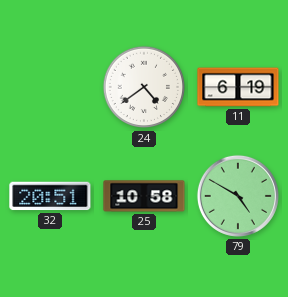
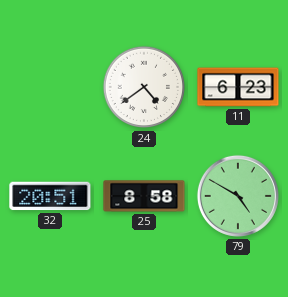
11: 6:19 -> 6:23 (238, 87)
25: 10:58 -> 8:58 (144, 196)
